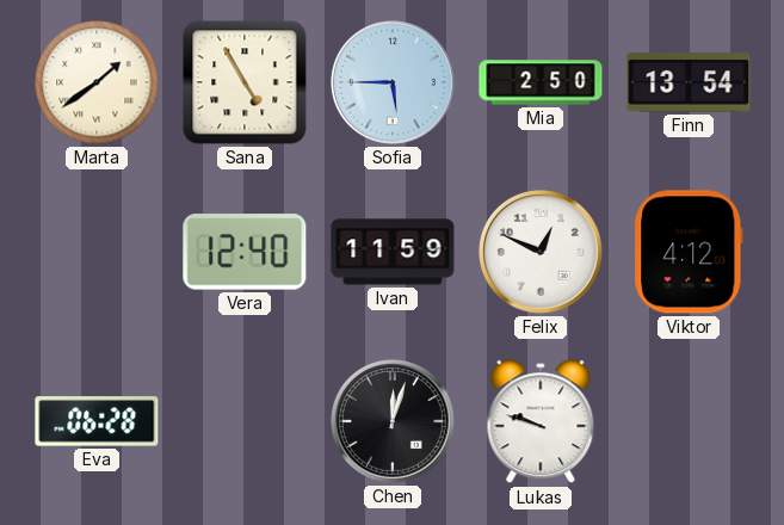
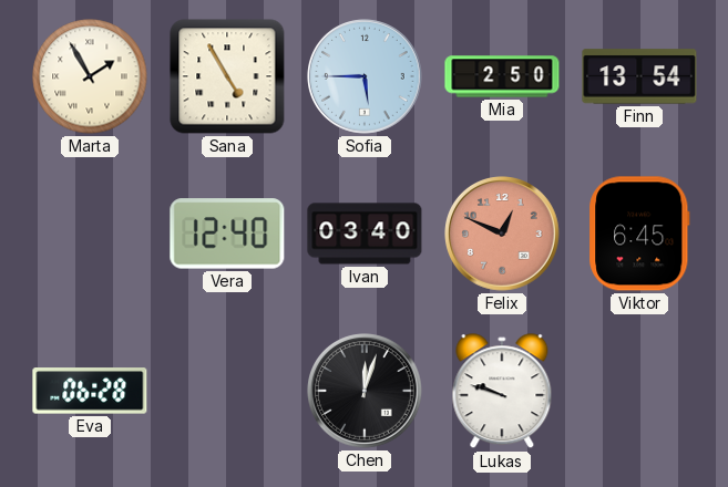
Marta: 1:39 -> 1:55 (90, 76)
Ivan: 11:59 -> 03:40 (365, 234)
Felix dial: white -> salmon (503, 235)
Viktor: 4:12 -> 6:45 (639, 234)
